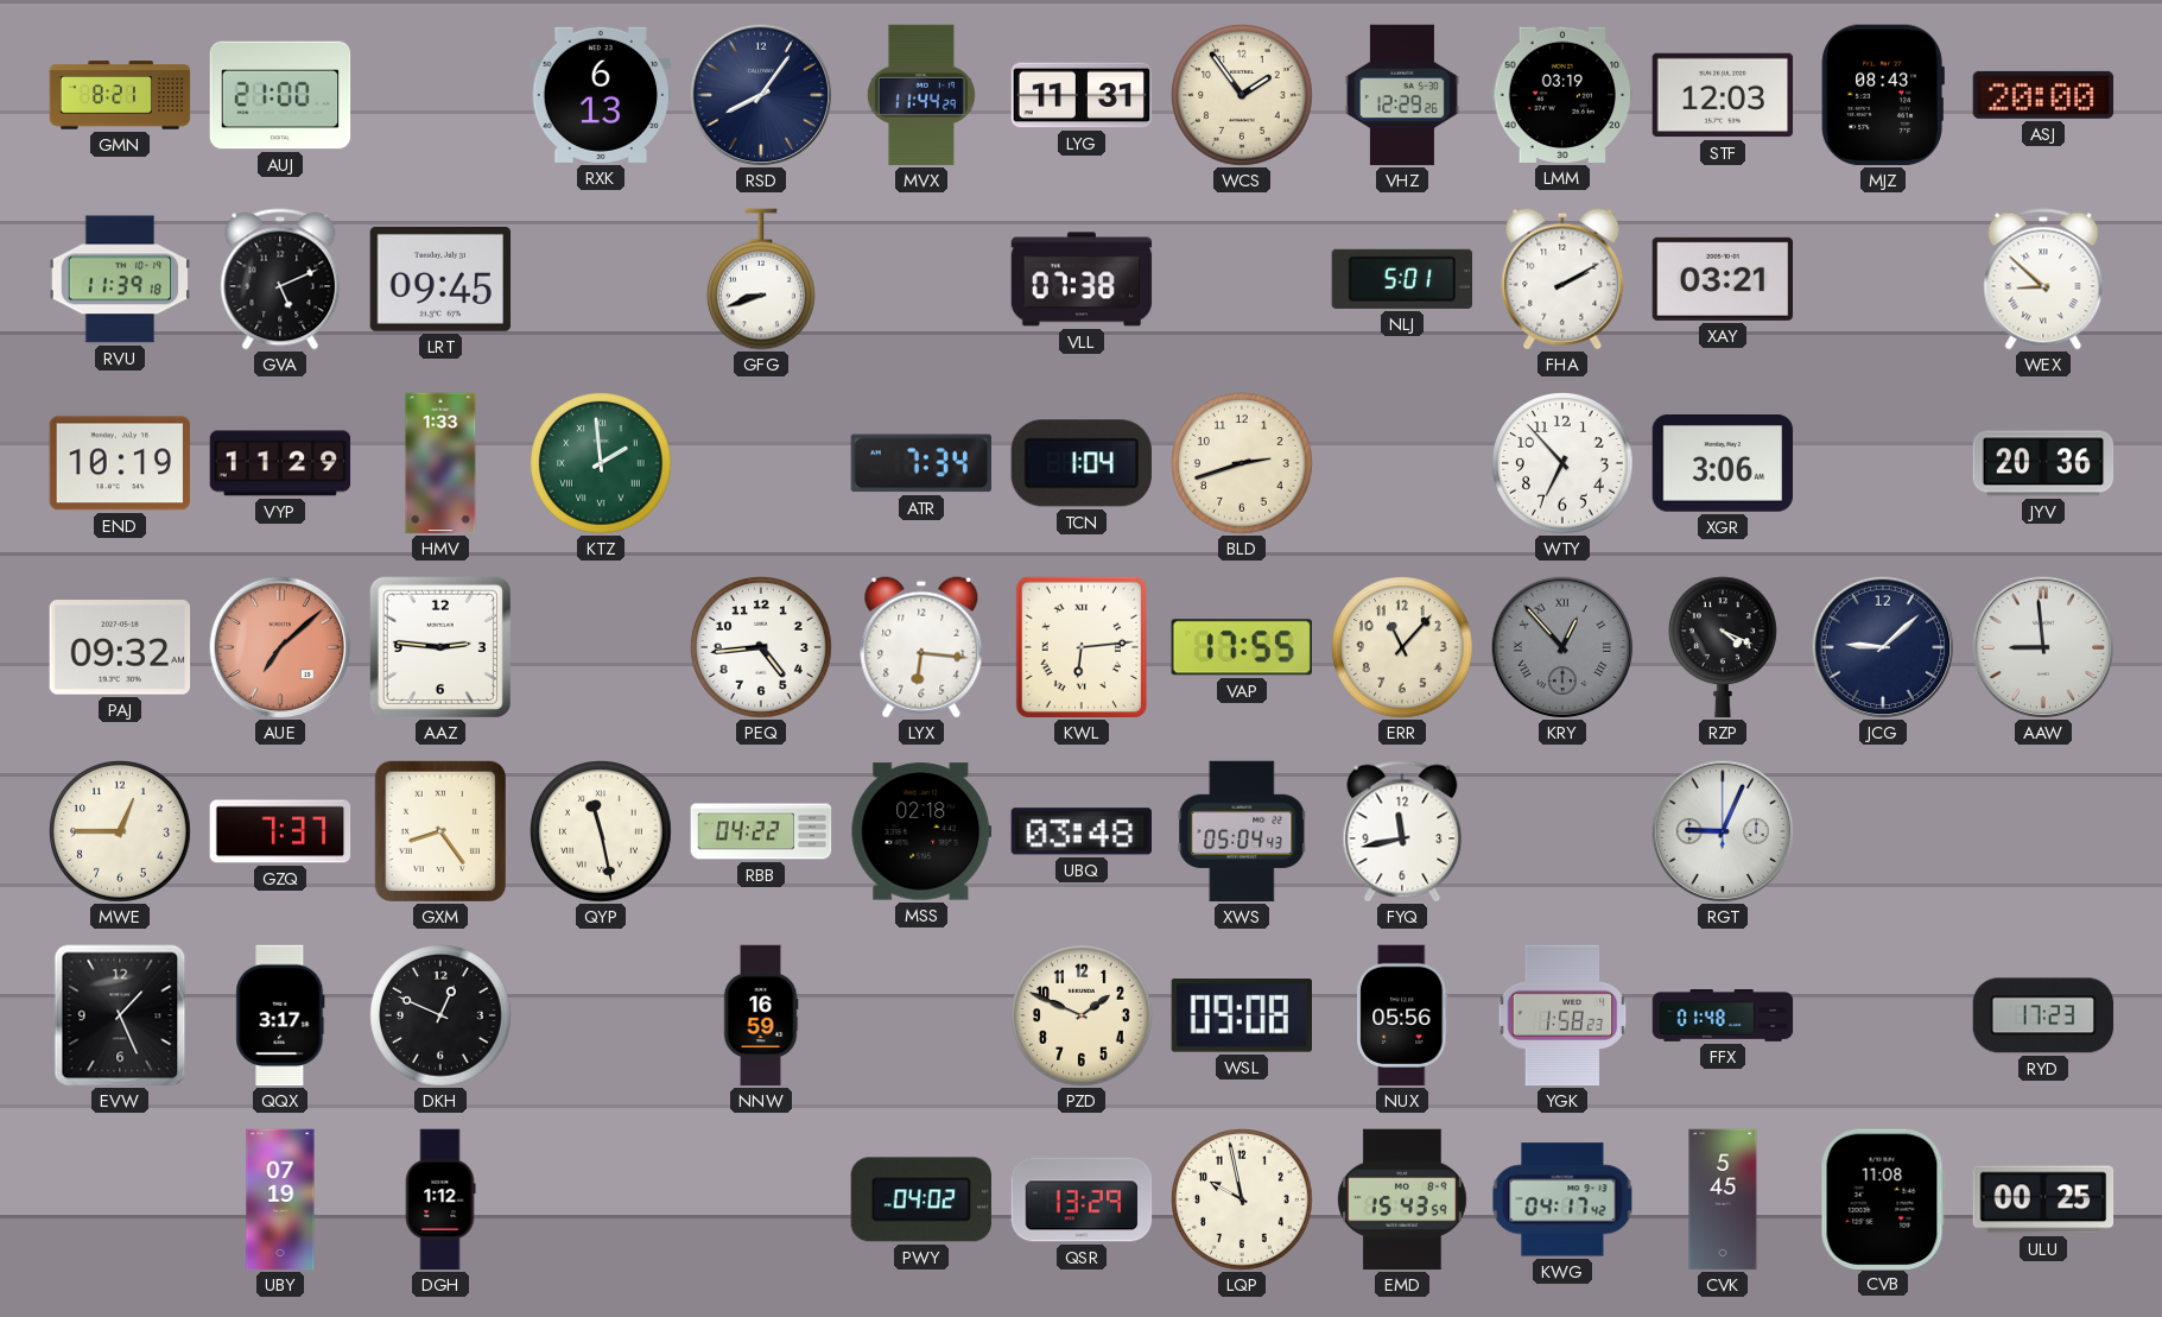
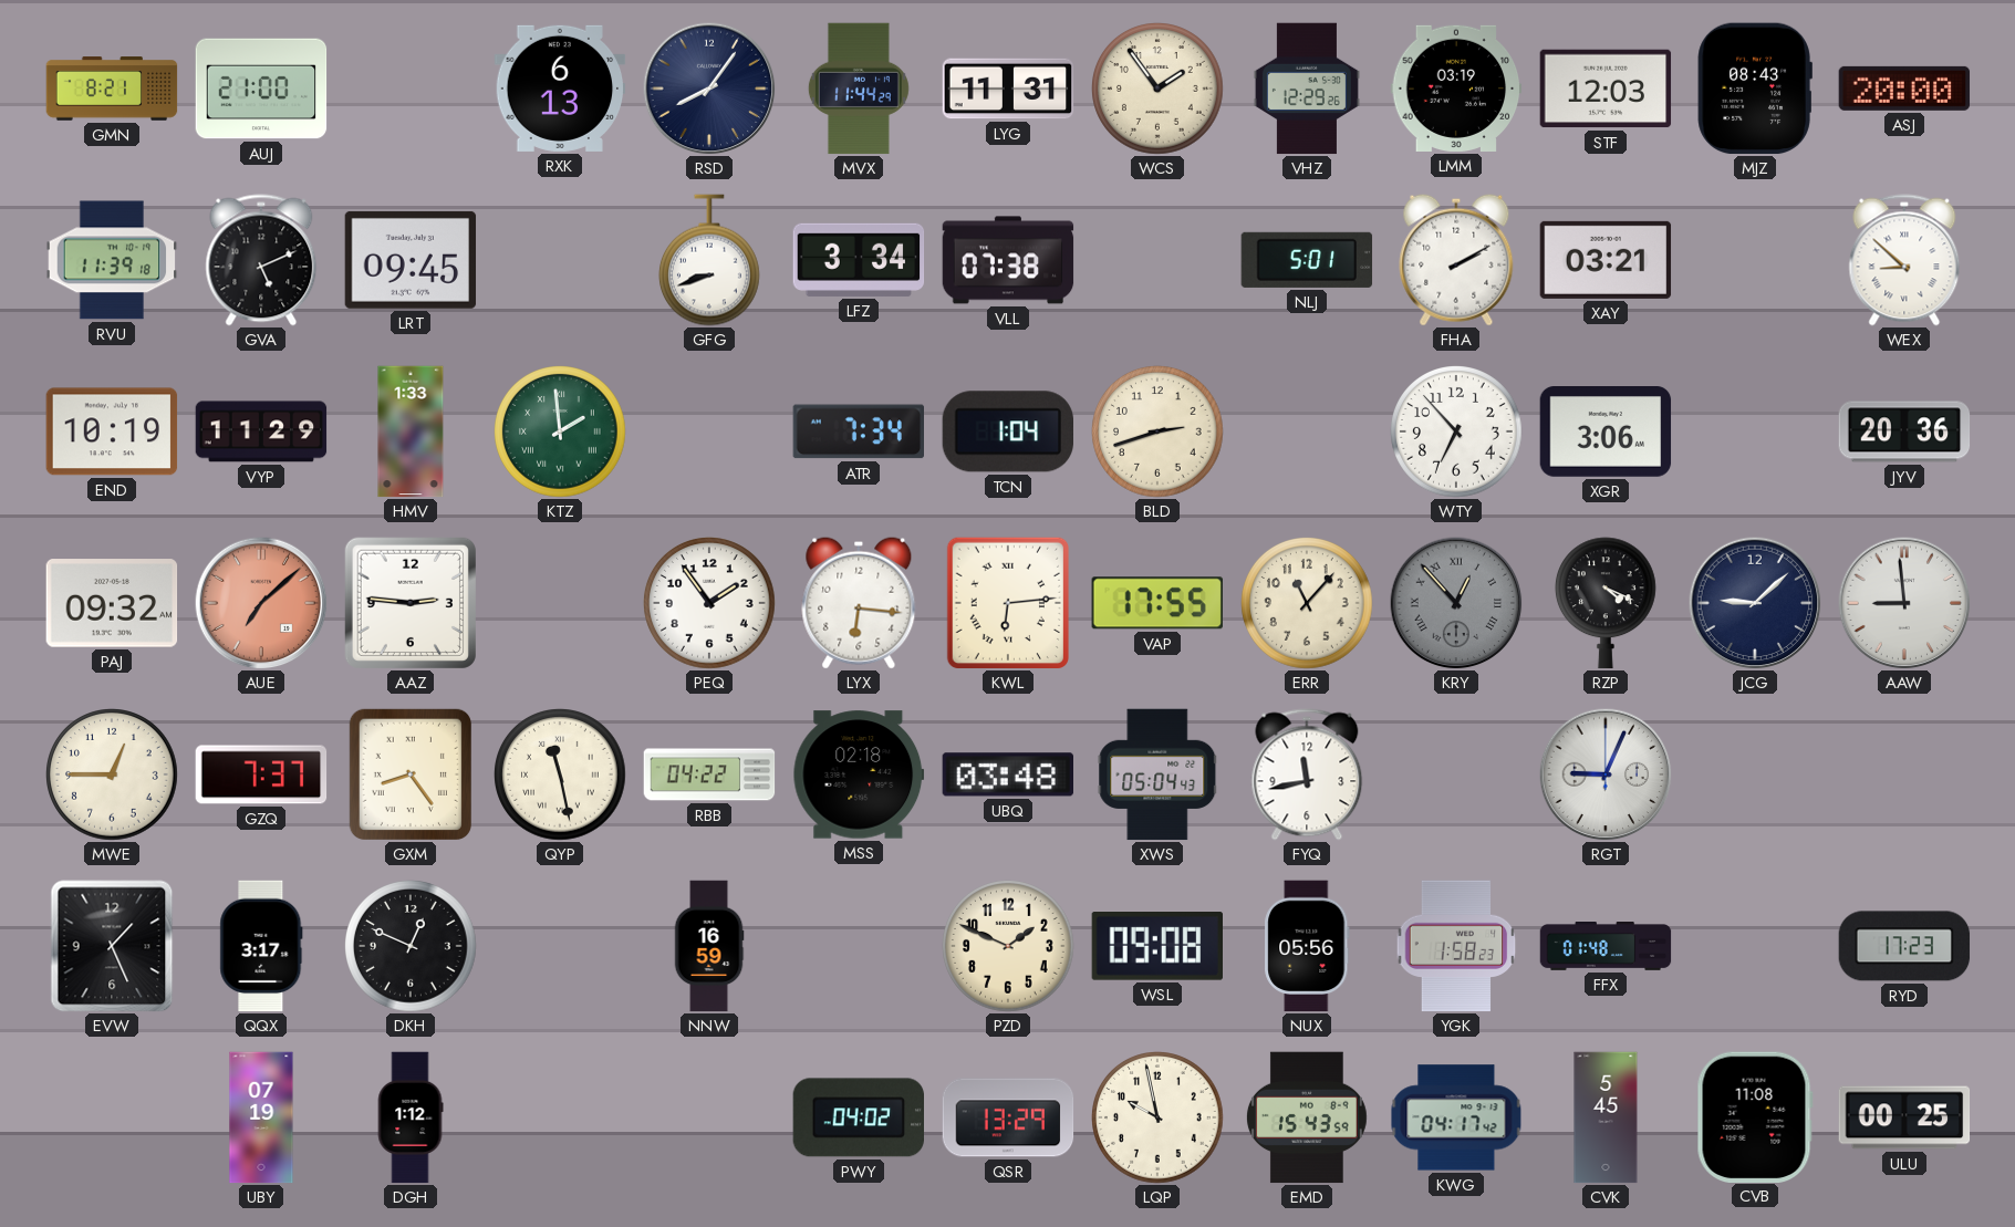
LFZ: none -> 3:34 (859, 260)
PEQ: 4:44 -> 1:54 (710, 604)
